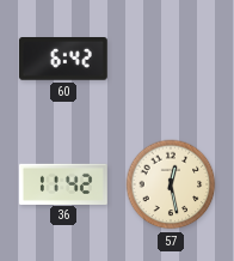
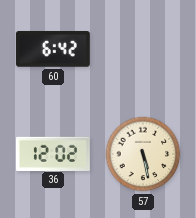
36: 11:42 -> 12:02 (53, 153)
57: 12:28 -> 5:28 (143, 154)
